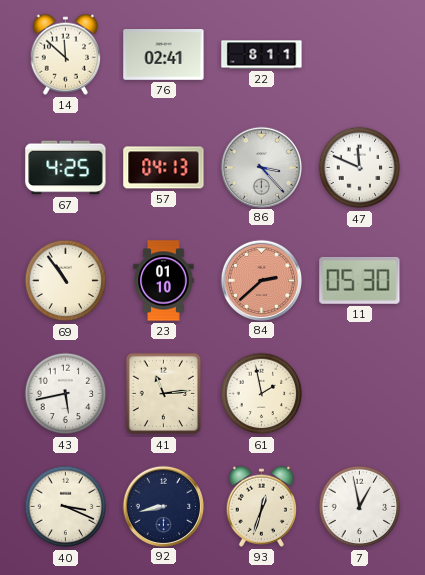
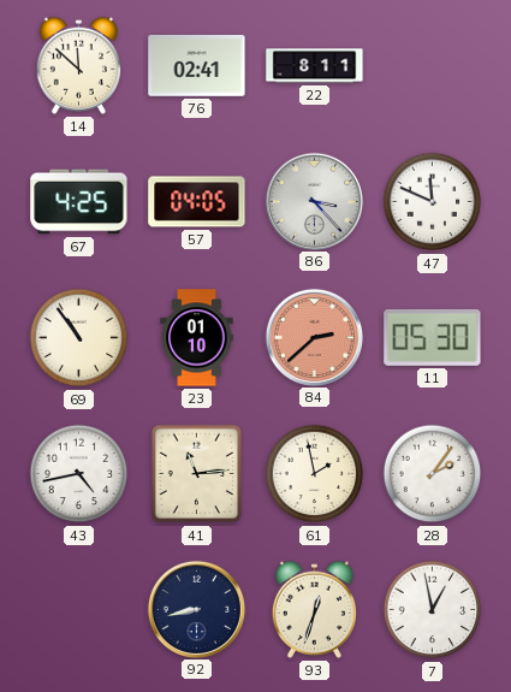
57: 04:13 -> 04:05 (197, 202)
43: 5:43 -> 4:43 (79, 474)
28: none -> 2:06 (433, 474)
40: 3:19 -> none (66, 507)
